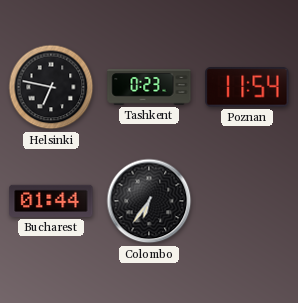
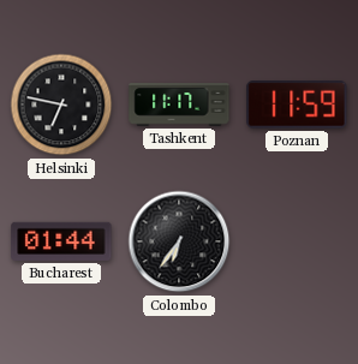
Tashkent: 0:23 -> 11:17 (179, 105)
Poznan: 11:54 -> 11:59 (297, 105)
